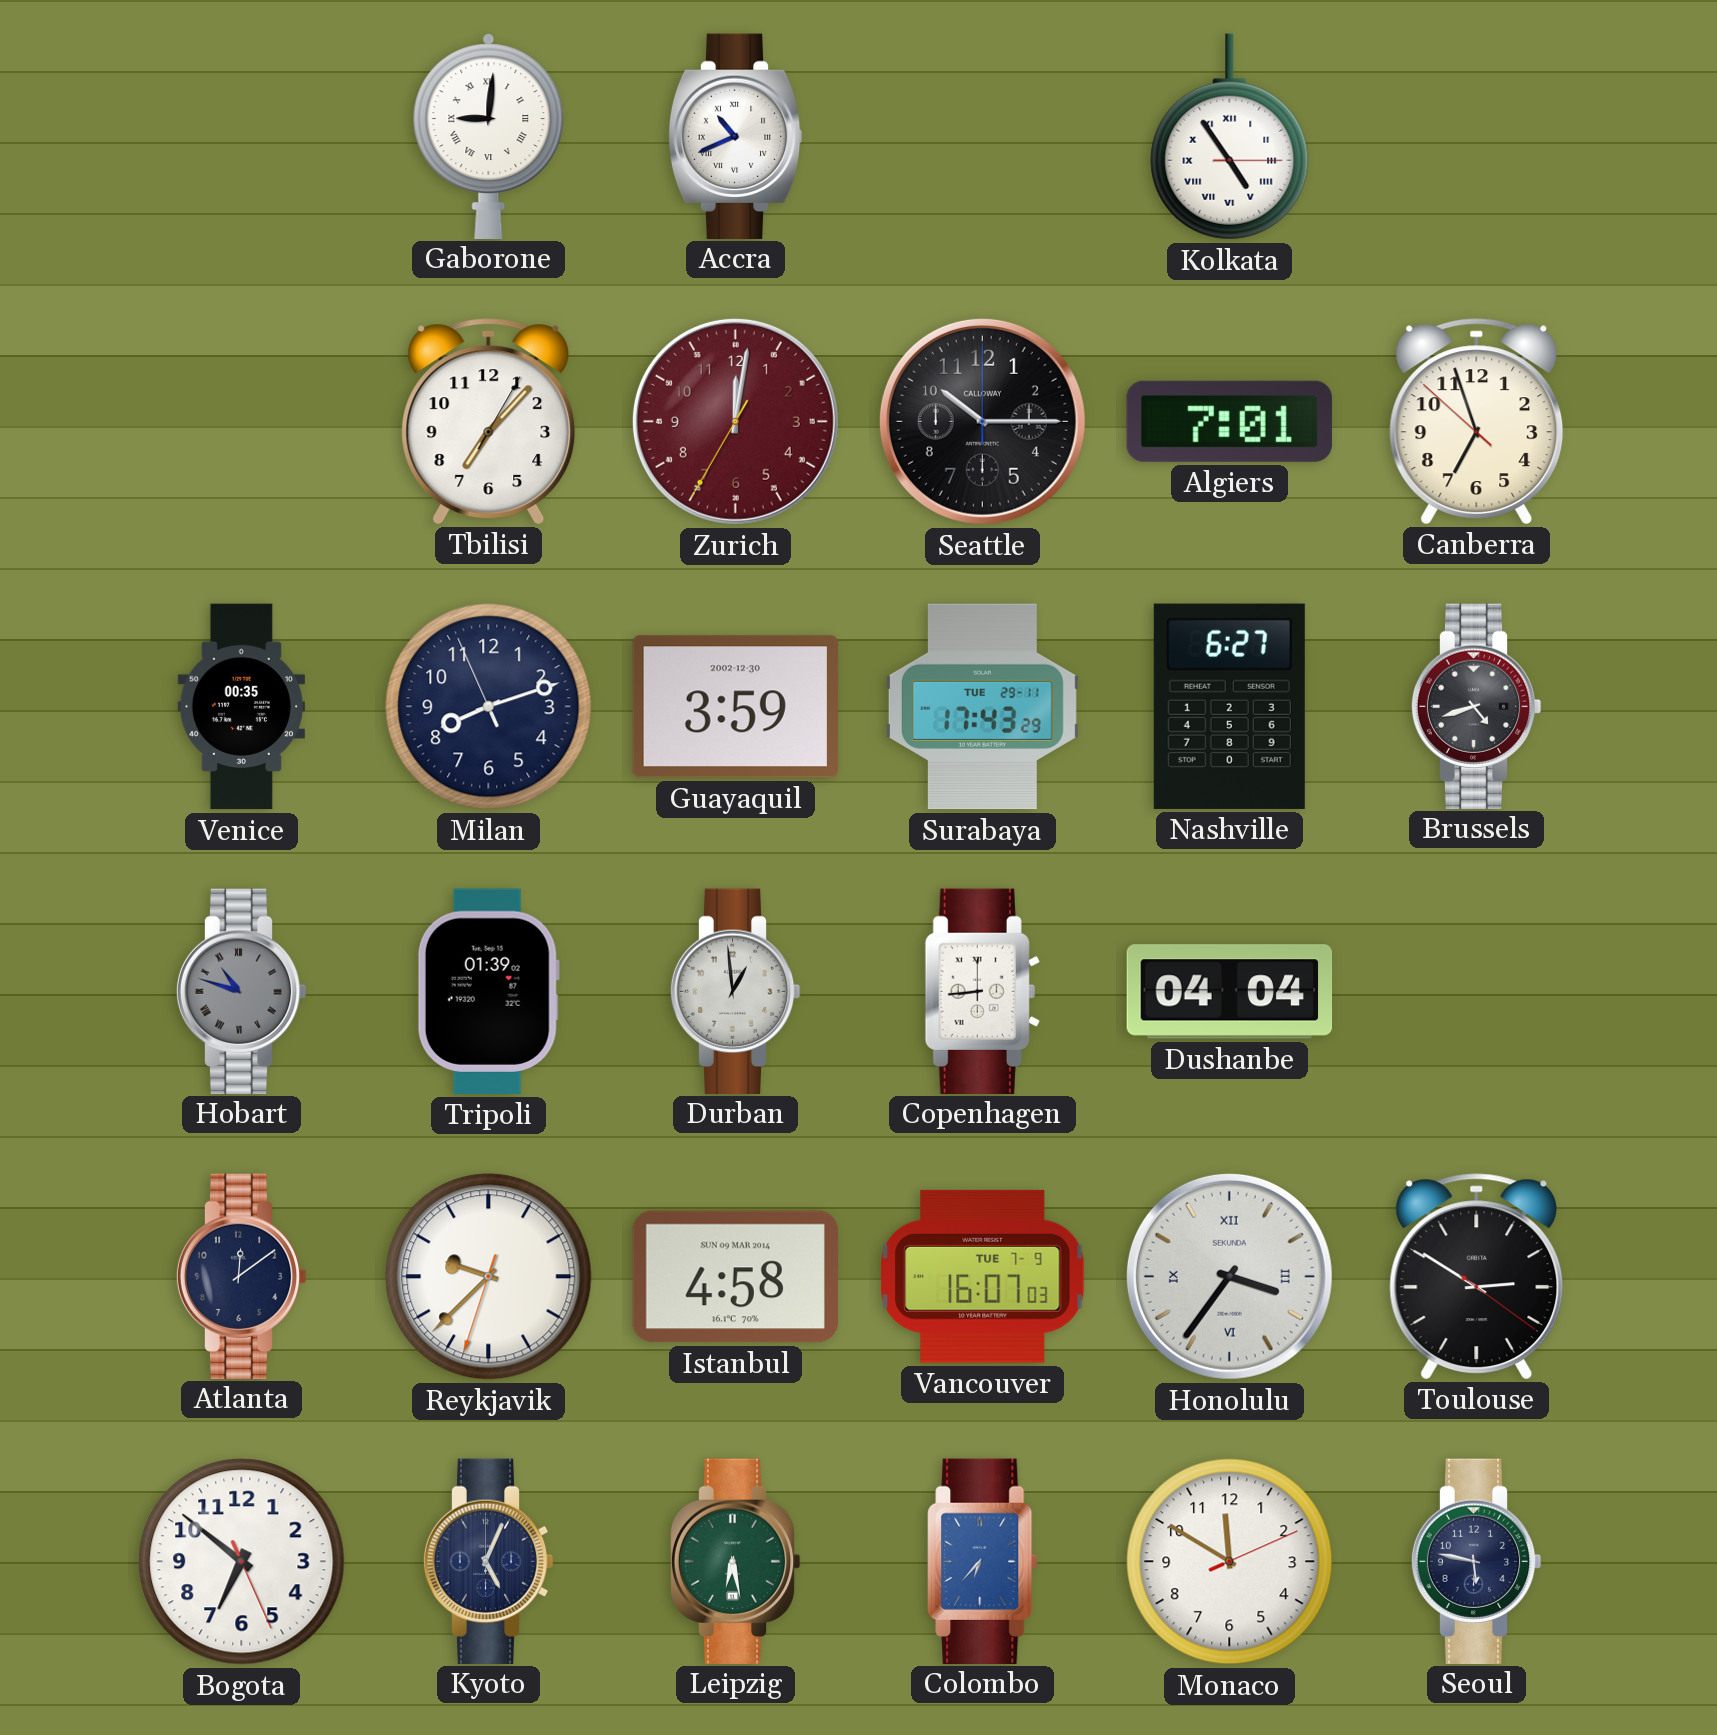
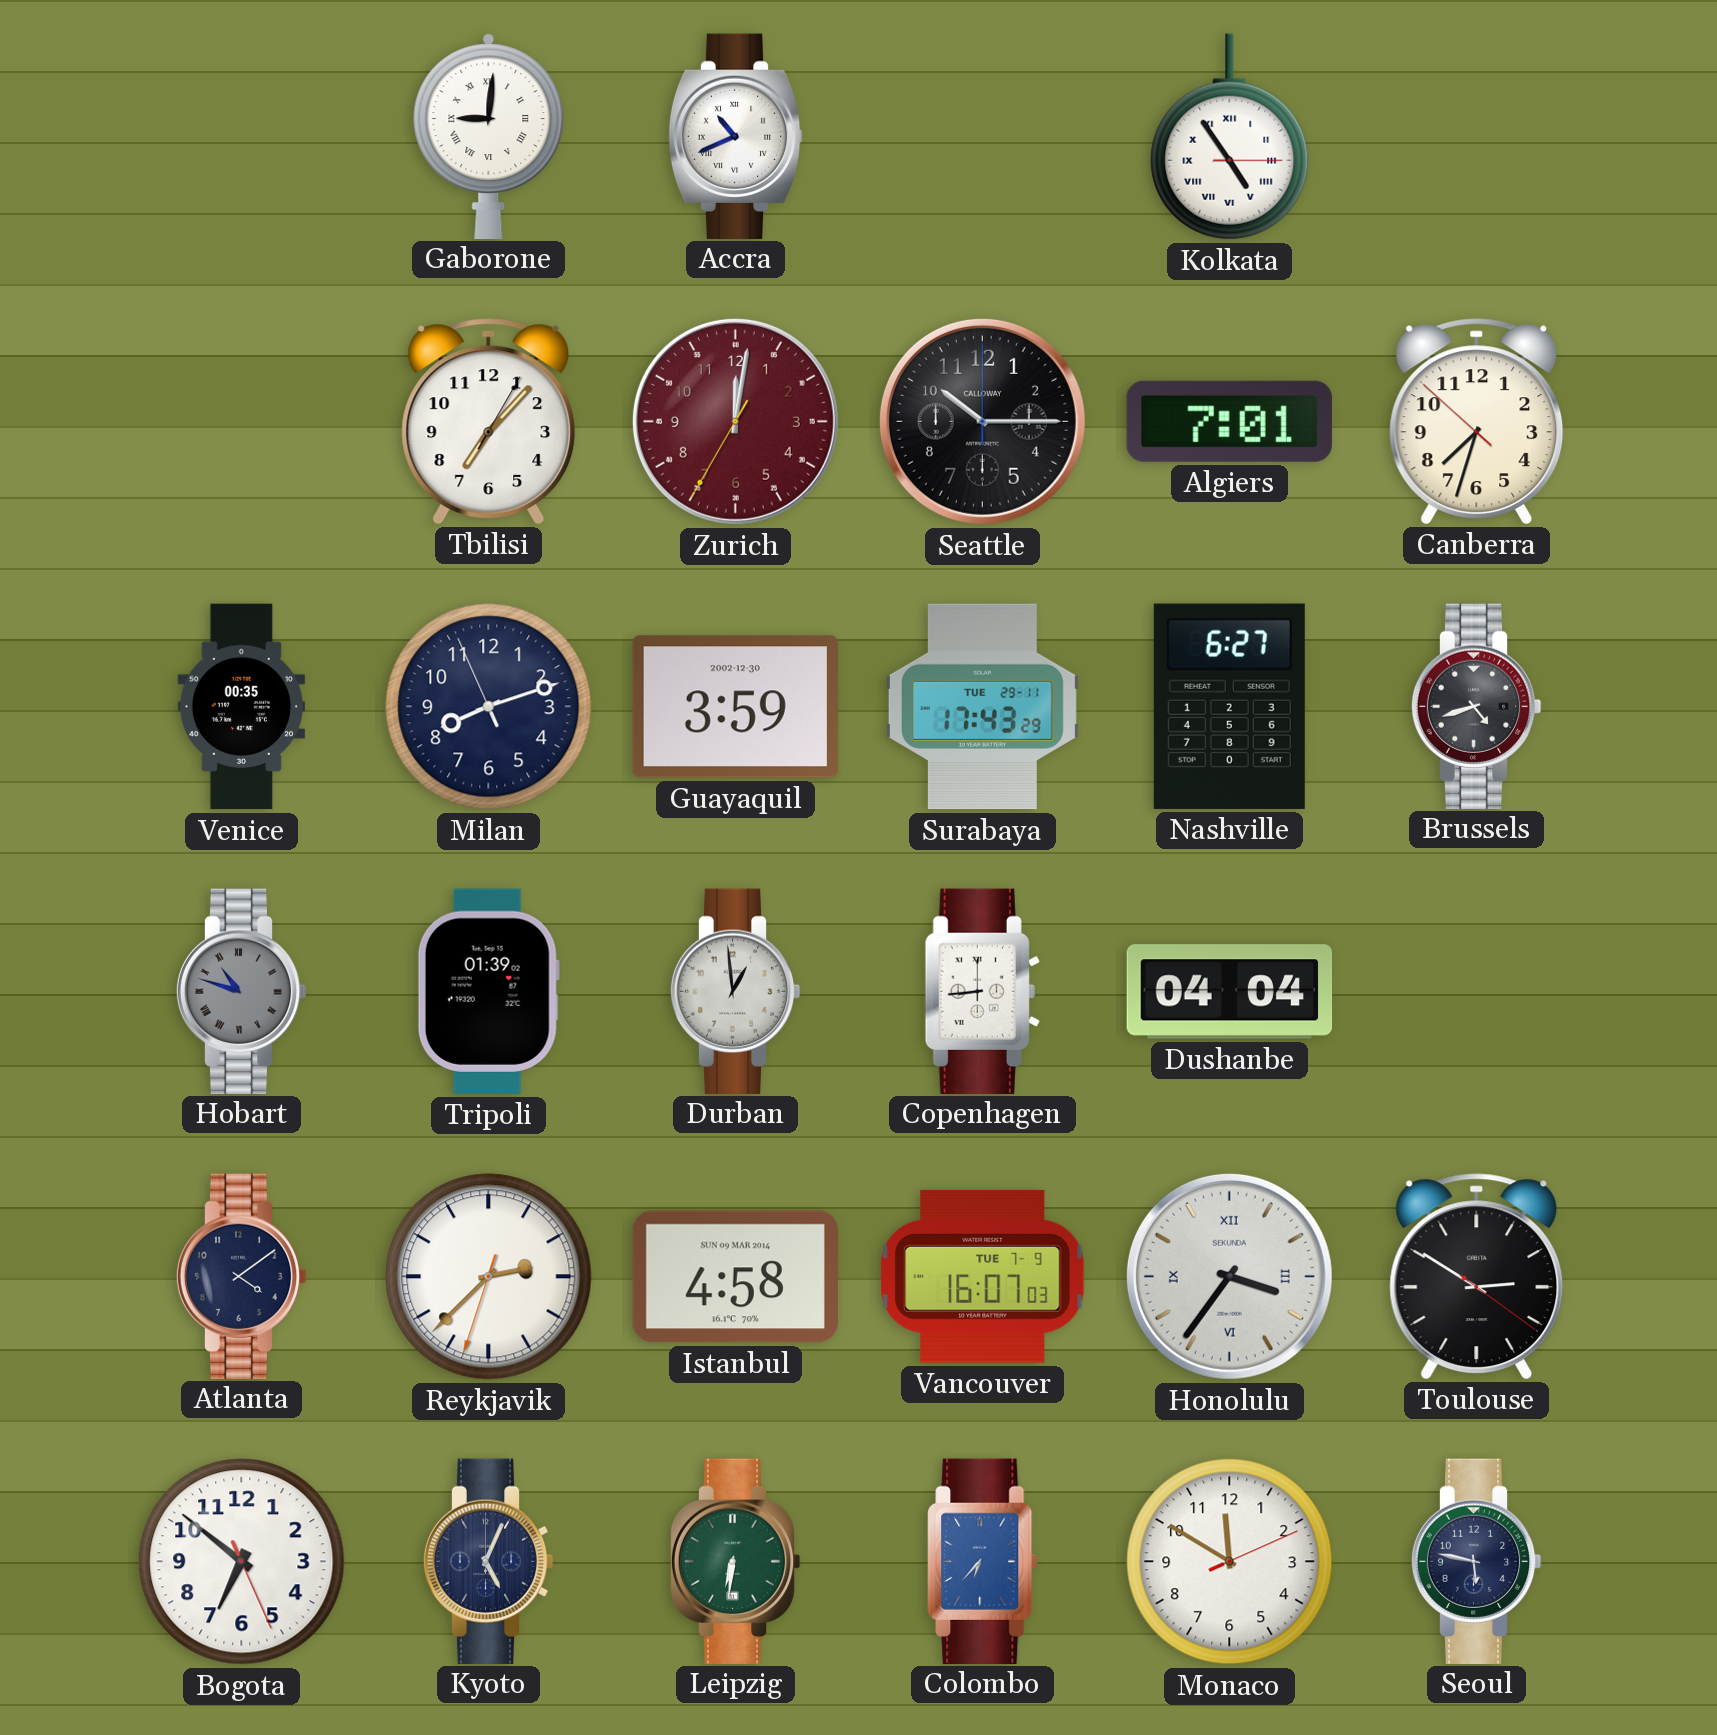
Canberra: 6:56 -> 7:32 (1477, 421)
Atlanta: 12:09 -> 4:09 (241, 1276)
Reykjavik: 9:37 -> 2:37 (489, 1277)
Leipzig: 6:28 -> 6:31 (735, 1561)
